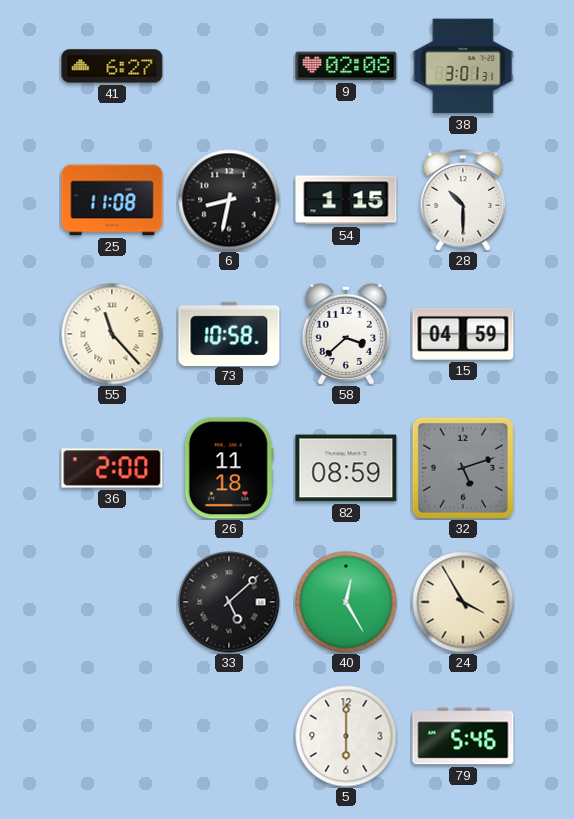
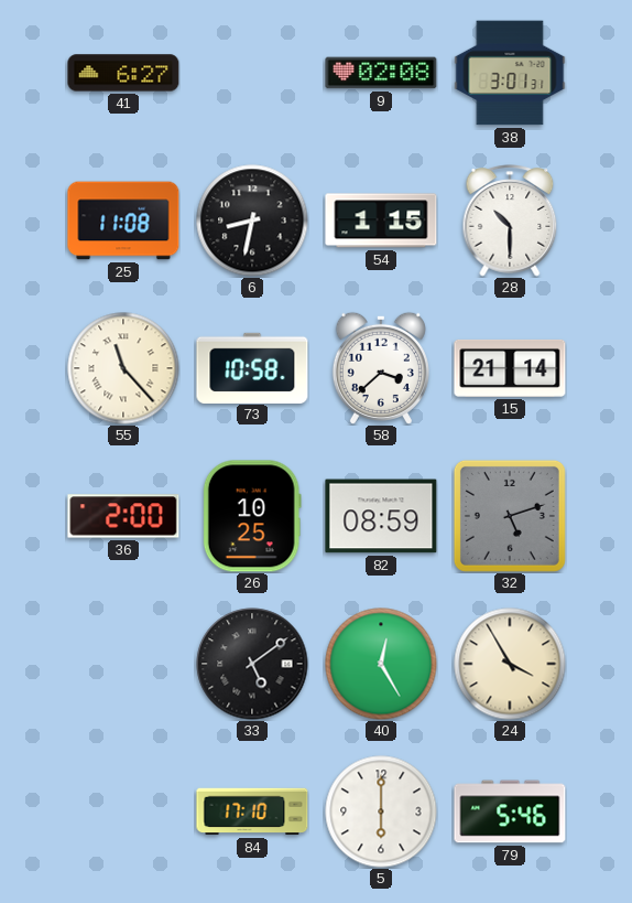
15: 04:59 -> 21:14 (510, 368)
26: 11:18 -> 10:25 (252, 516)
33: 5:08 -> 5:09 (252, 664)
84: none -> 17:10 (252, 811)
